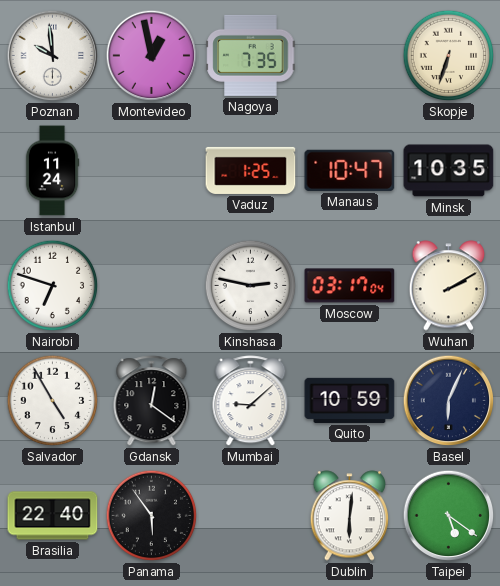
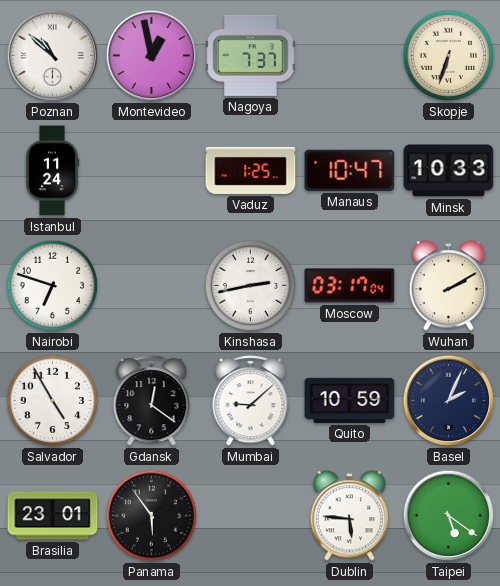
Poznan: 9:59 -> 10:52 (53, 56)
Nagoya: 7:35 -> 7:37 (251, 55)
Minsk: 10:35 -> 10:33 (449, 171)
Kinshasa: 2:47 -> 2:43 (251, 286)
Basel: 6:04 -> 2:04 (449, 401)
Brasilia: 22:40 -> 23:01 (53, 516)
Dublin: 6:01 -> 5:46 (350, 516)
